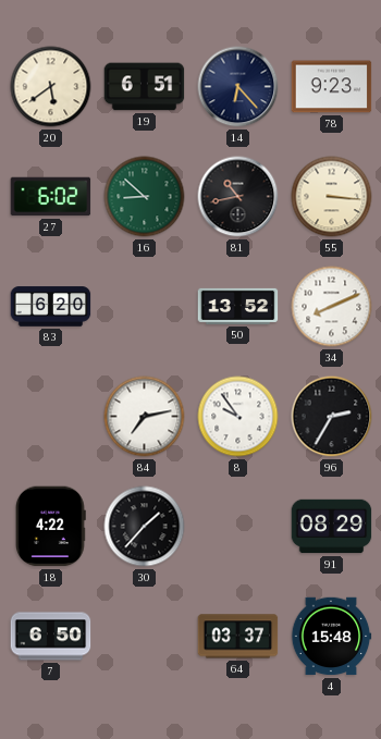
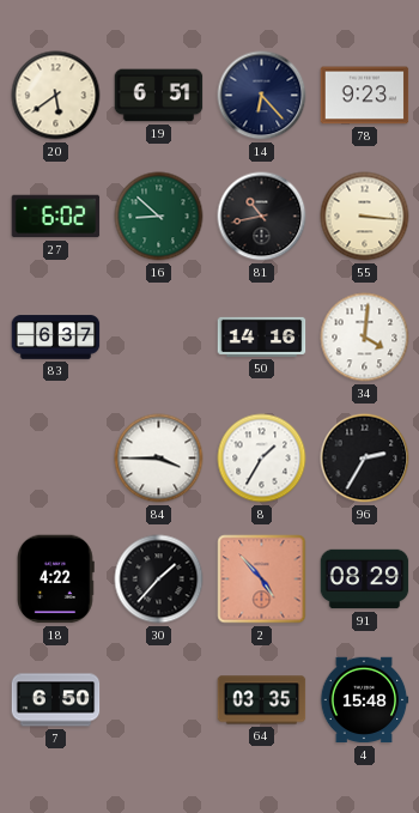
83: 6:20 -> 6:37 (56, 338)
50: 13:52 -> 14:16 (262, 336)
34: 8:11 -> 4:01 (365, 338)
84: 7:13 -> 3:45 (159, 459)
8: 9:54 -> 1:35 (262, 459)
2: none -> 4:53 (262, 580)
64: 03:37 -> 03:35 (262, 700)
